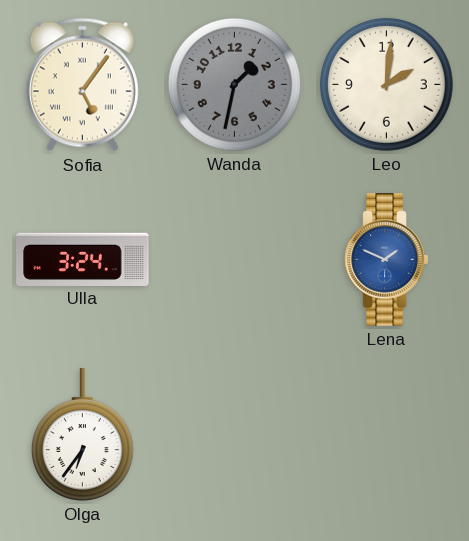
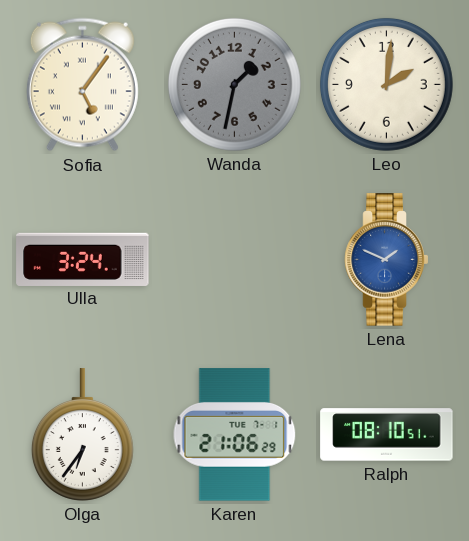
Karen: none -> 21:06 (235, 435)
Ralph: none -> 08:10 (387, 435)
